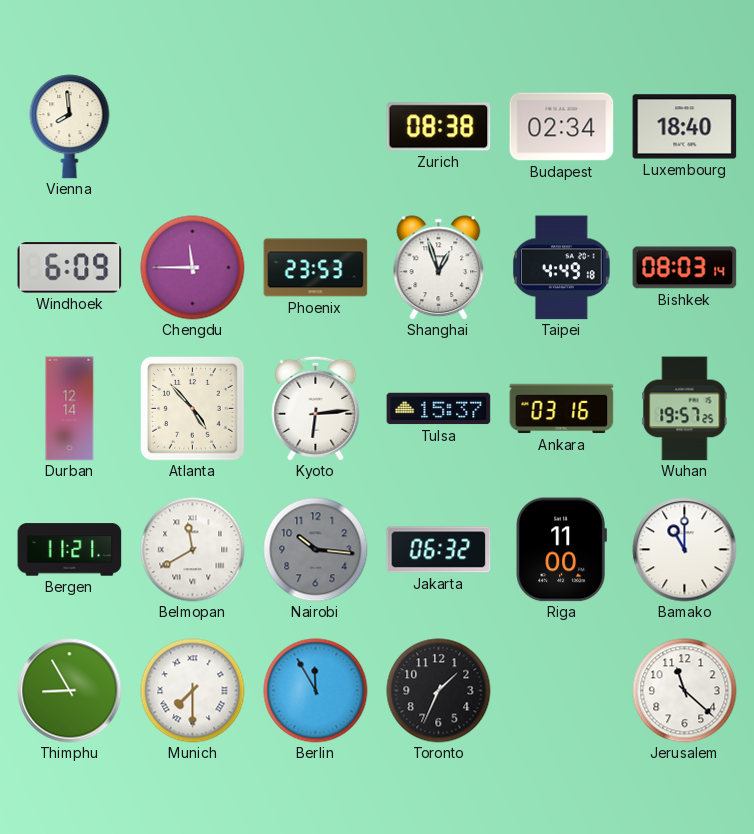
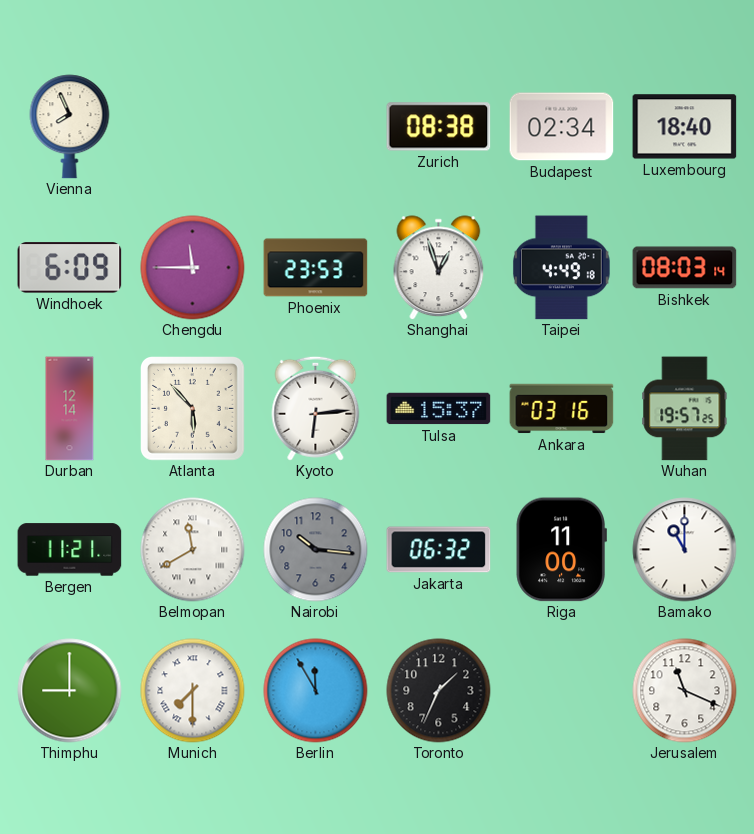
Vienna: 7:59 -> 7:56 (70, 127)
Atlanta: 4:53 -> 5:53 (193, 409)
Thimphu: 8:55 -> 9:00 (70, 691)
Jerusalem: 11:22 -> 11:19 (685, 691)
